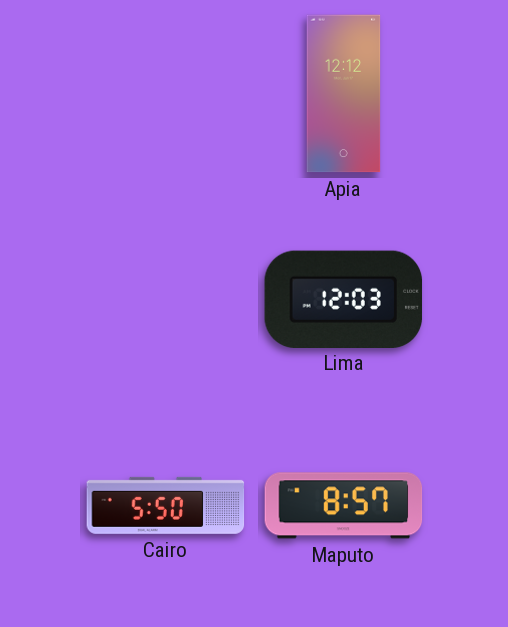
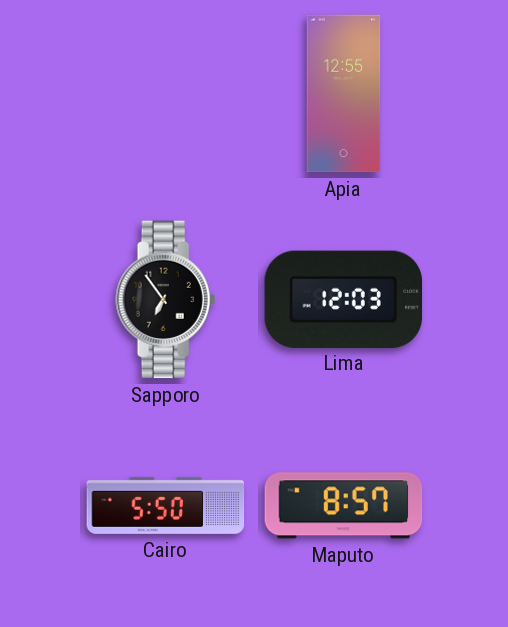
Apia: 12:12 -> 12:55 (344, 94)
Sapporo: none -> 6:54 (166, 300)
